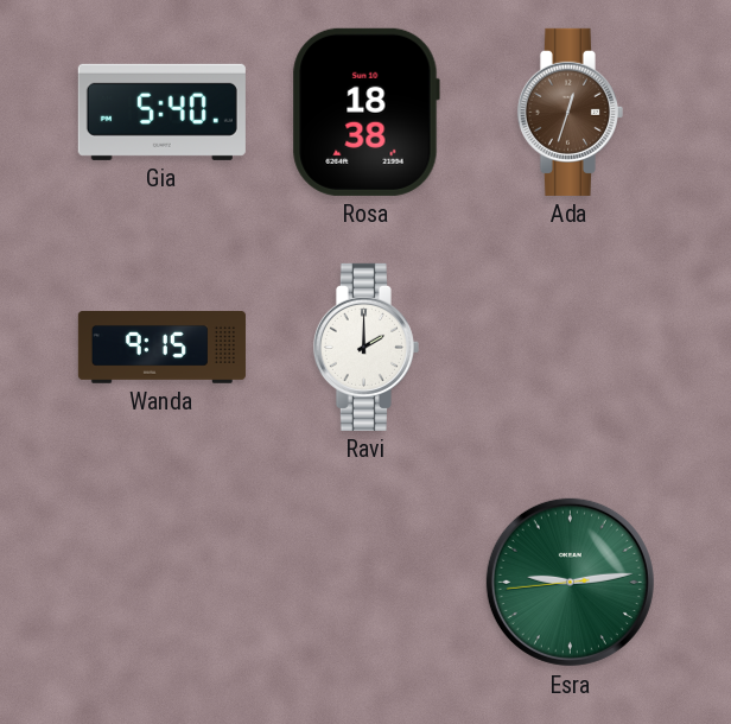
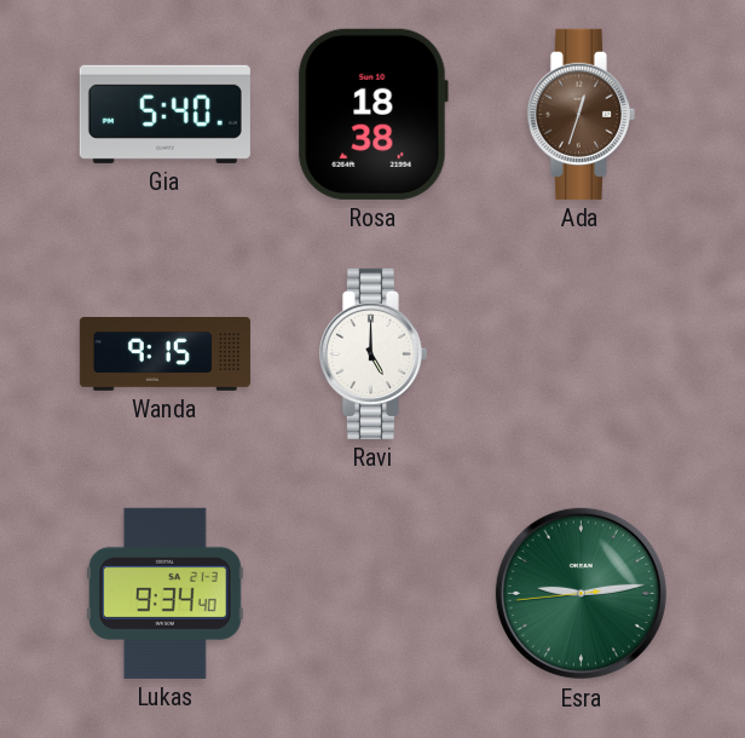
Ravi: 2:00 -> 5:00 (372, 353)
Lukas: none -> 9:34 (164, 593)
